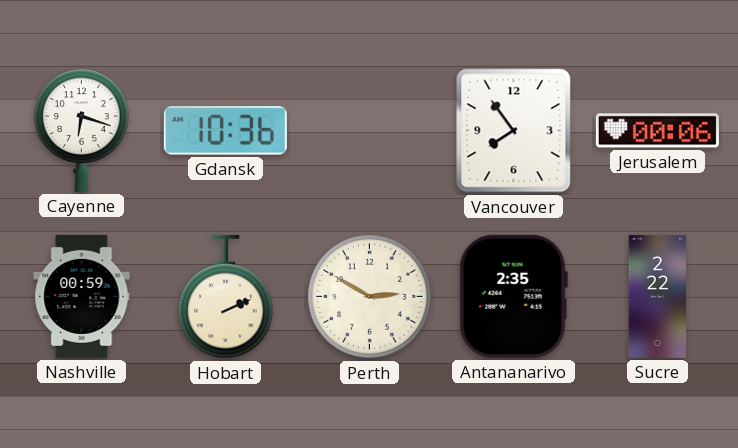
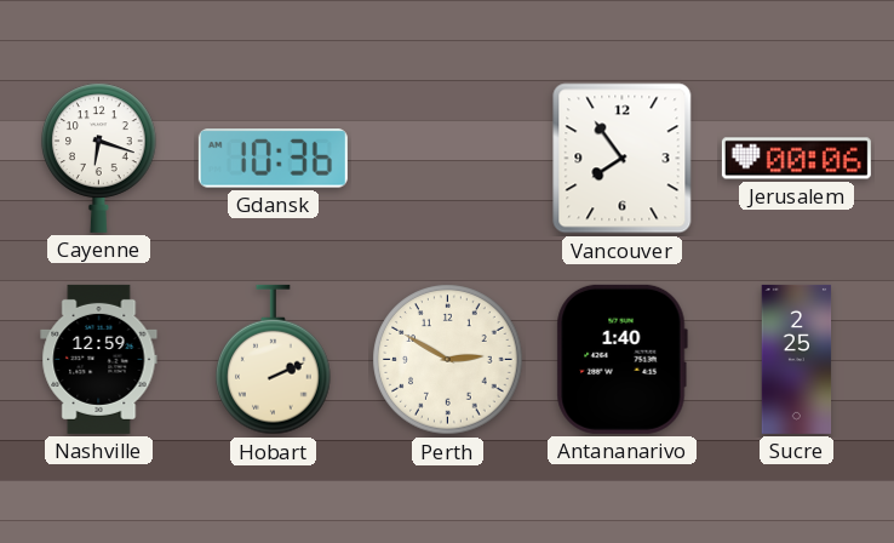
Nashville: 00:59 -> 12:59 (99, 359)
Antananarivo: 2:35 -> 1:40 (621, 359)
Sucre: 2:22 -> 2:25 (797, 359)
